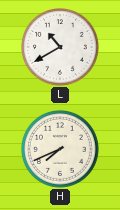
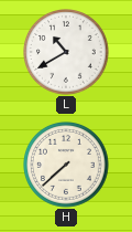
H: 7:41 -> 7:38 (67, 166)
